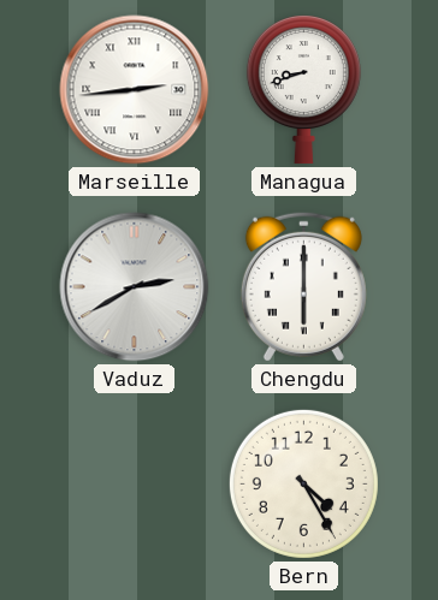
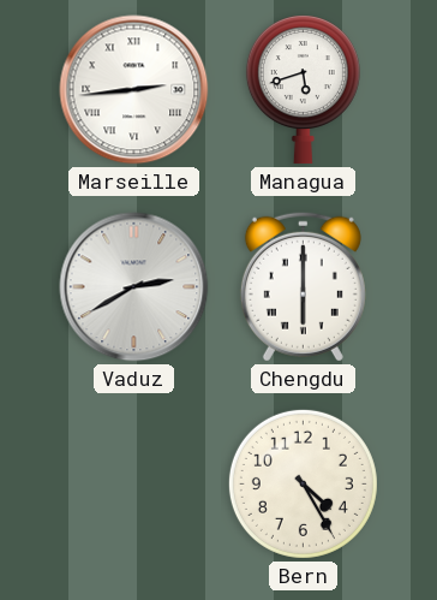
Managua: 8:42 -> 5:42 (303, 90)
